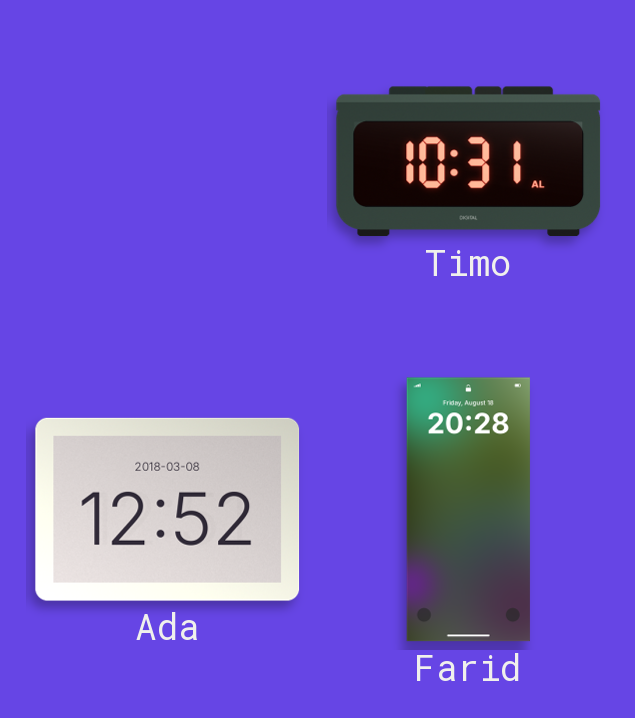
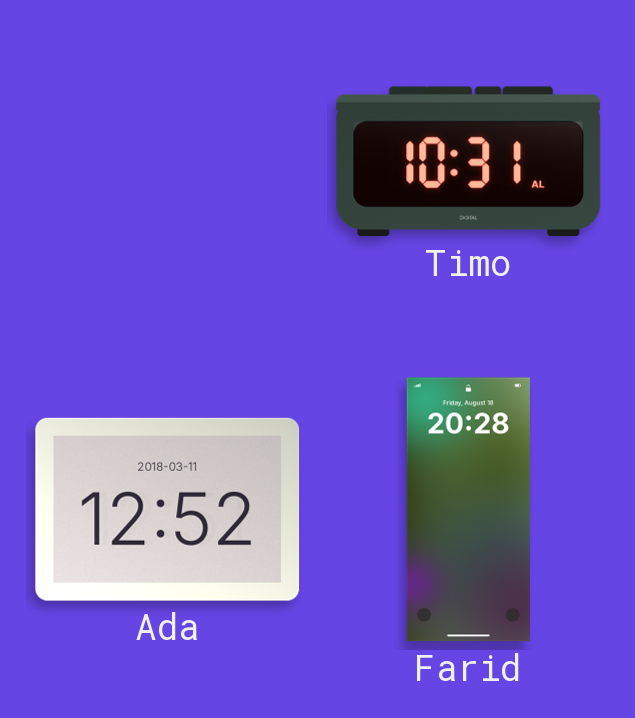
Ada date: 2018-03-08 -> 2018-03-11 (168, 509)
